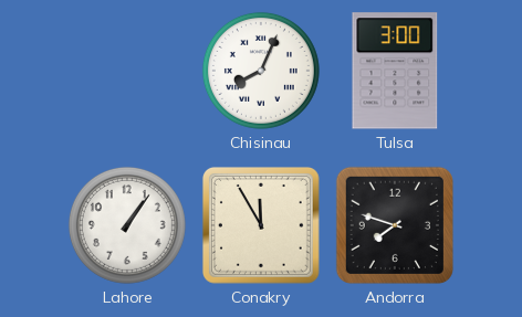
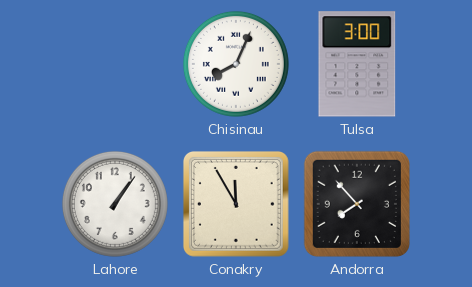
Andorra: 7:48 -> 7:53 (357, 204)
